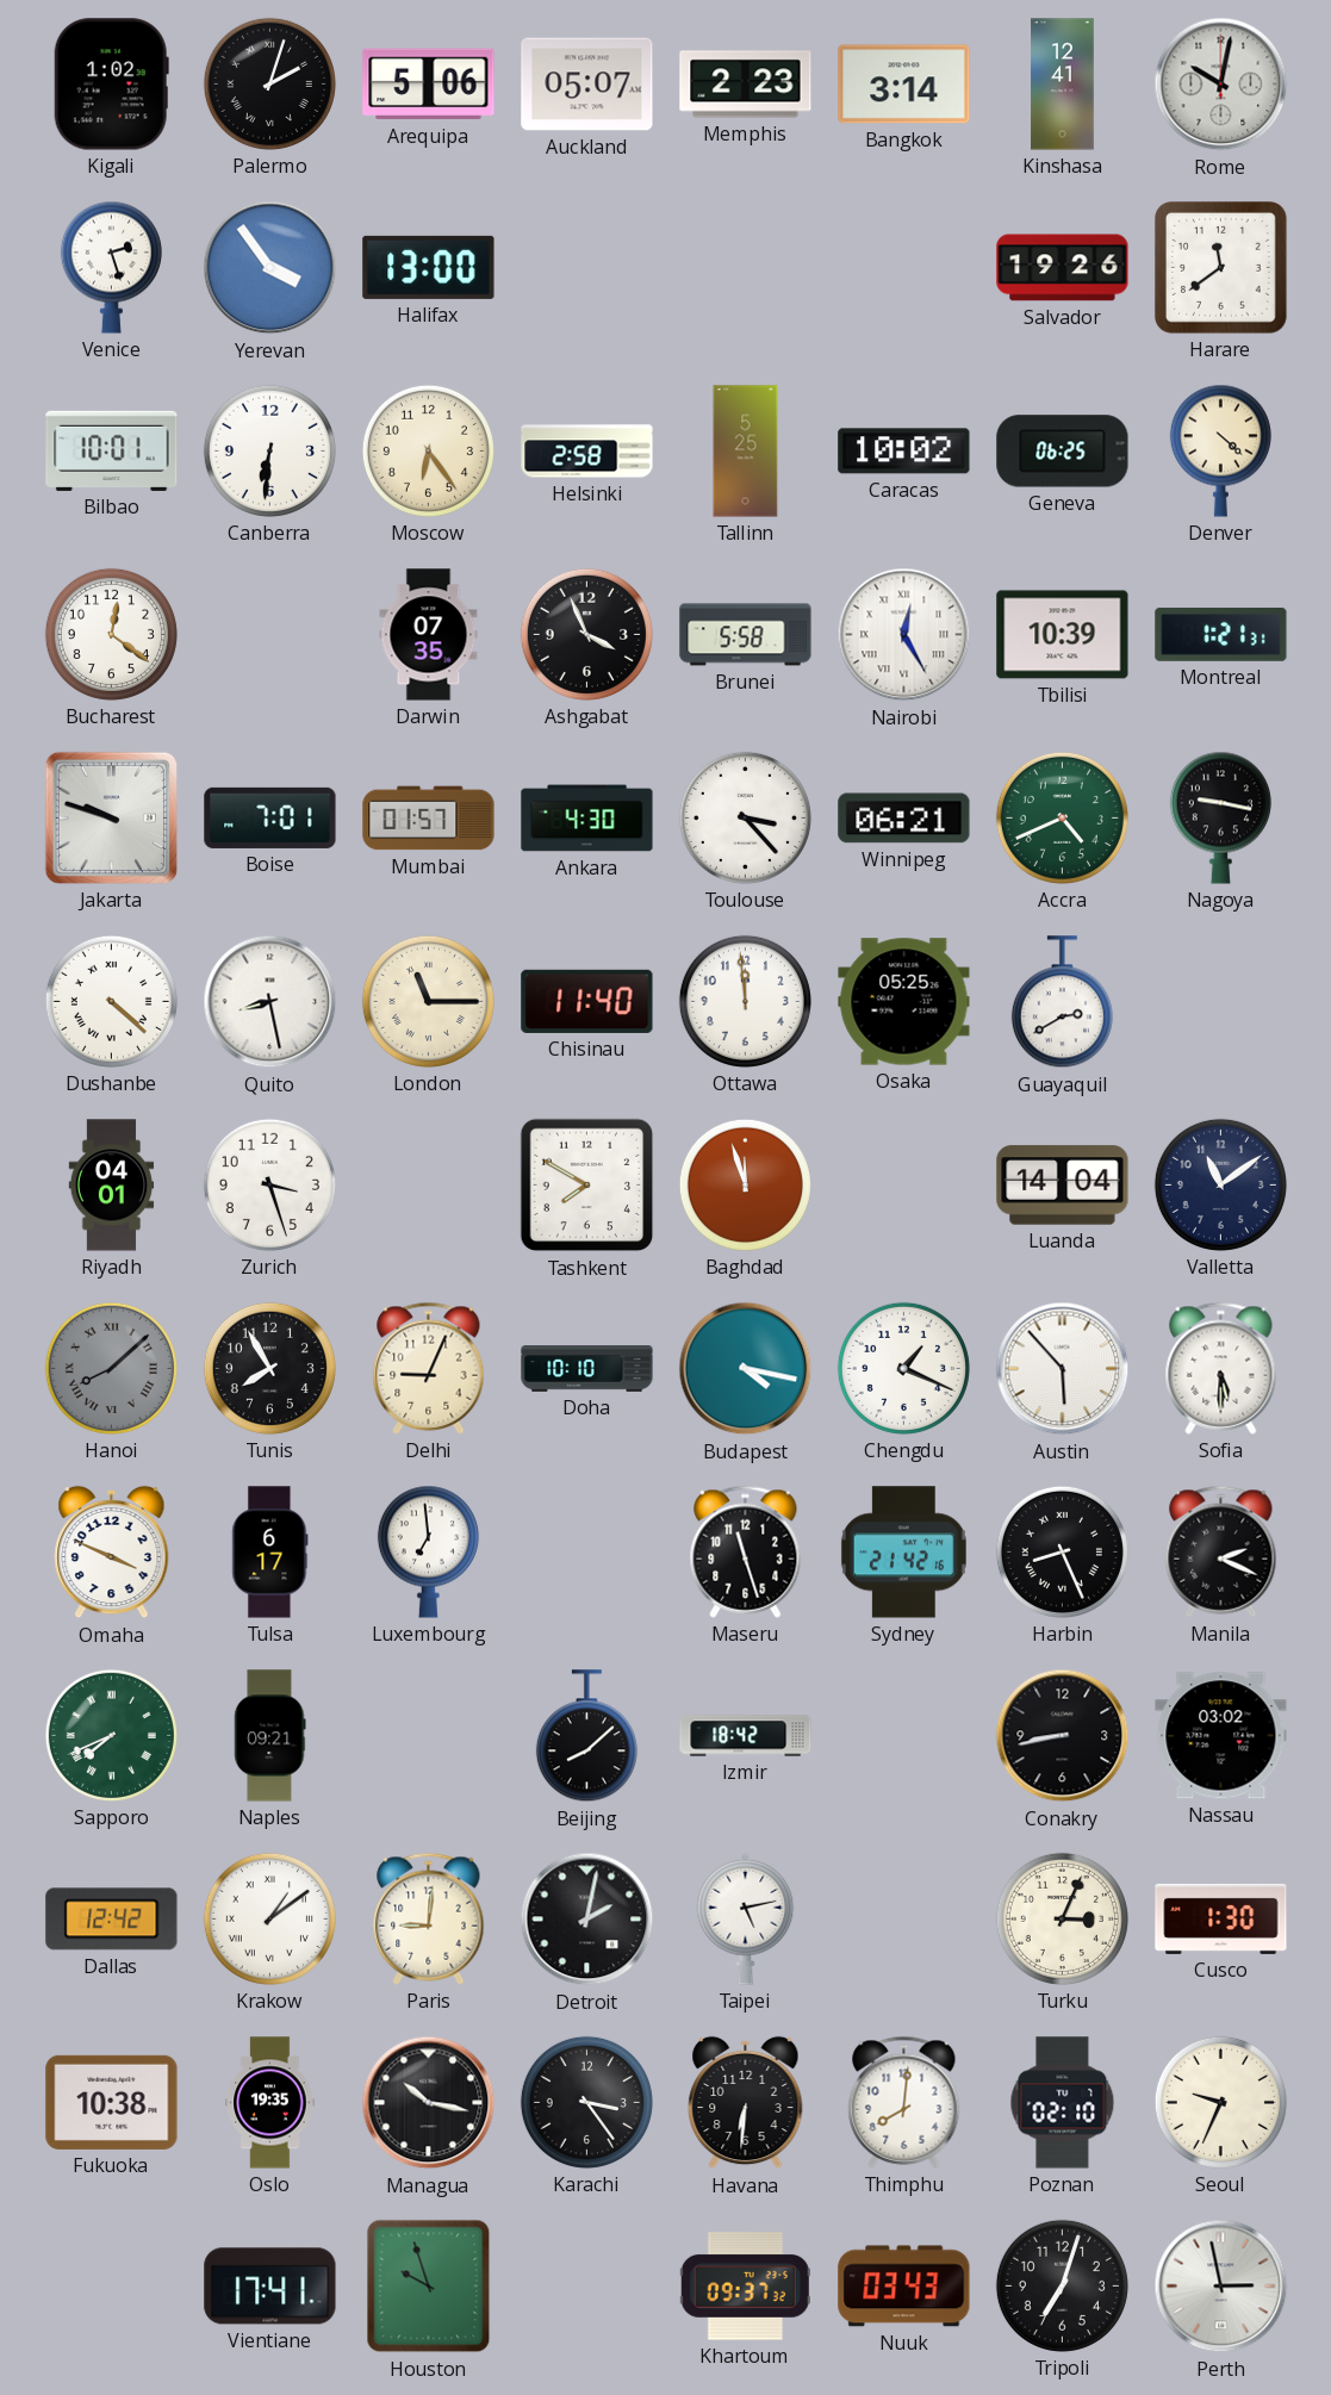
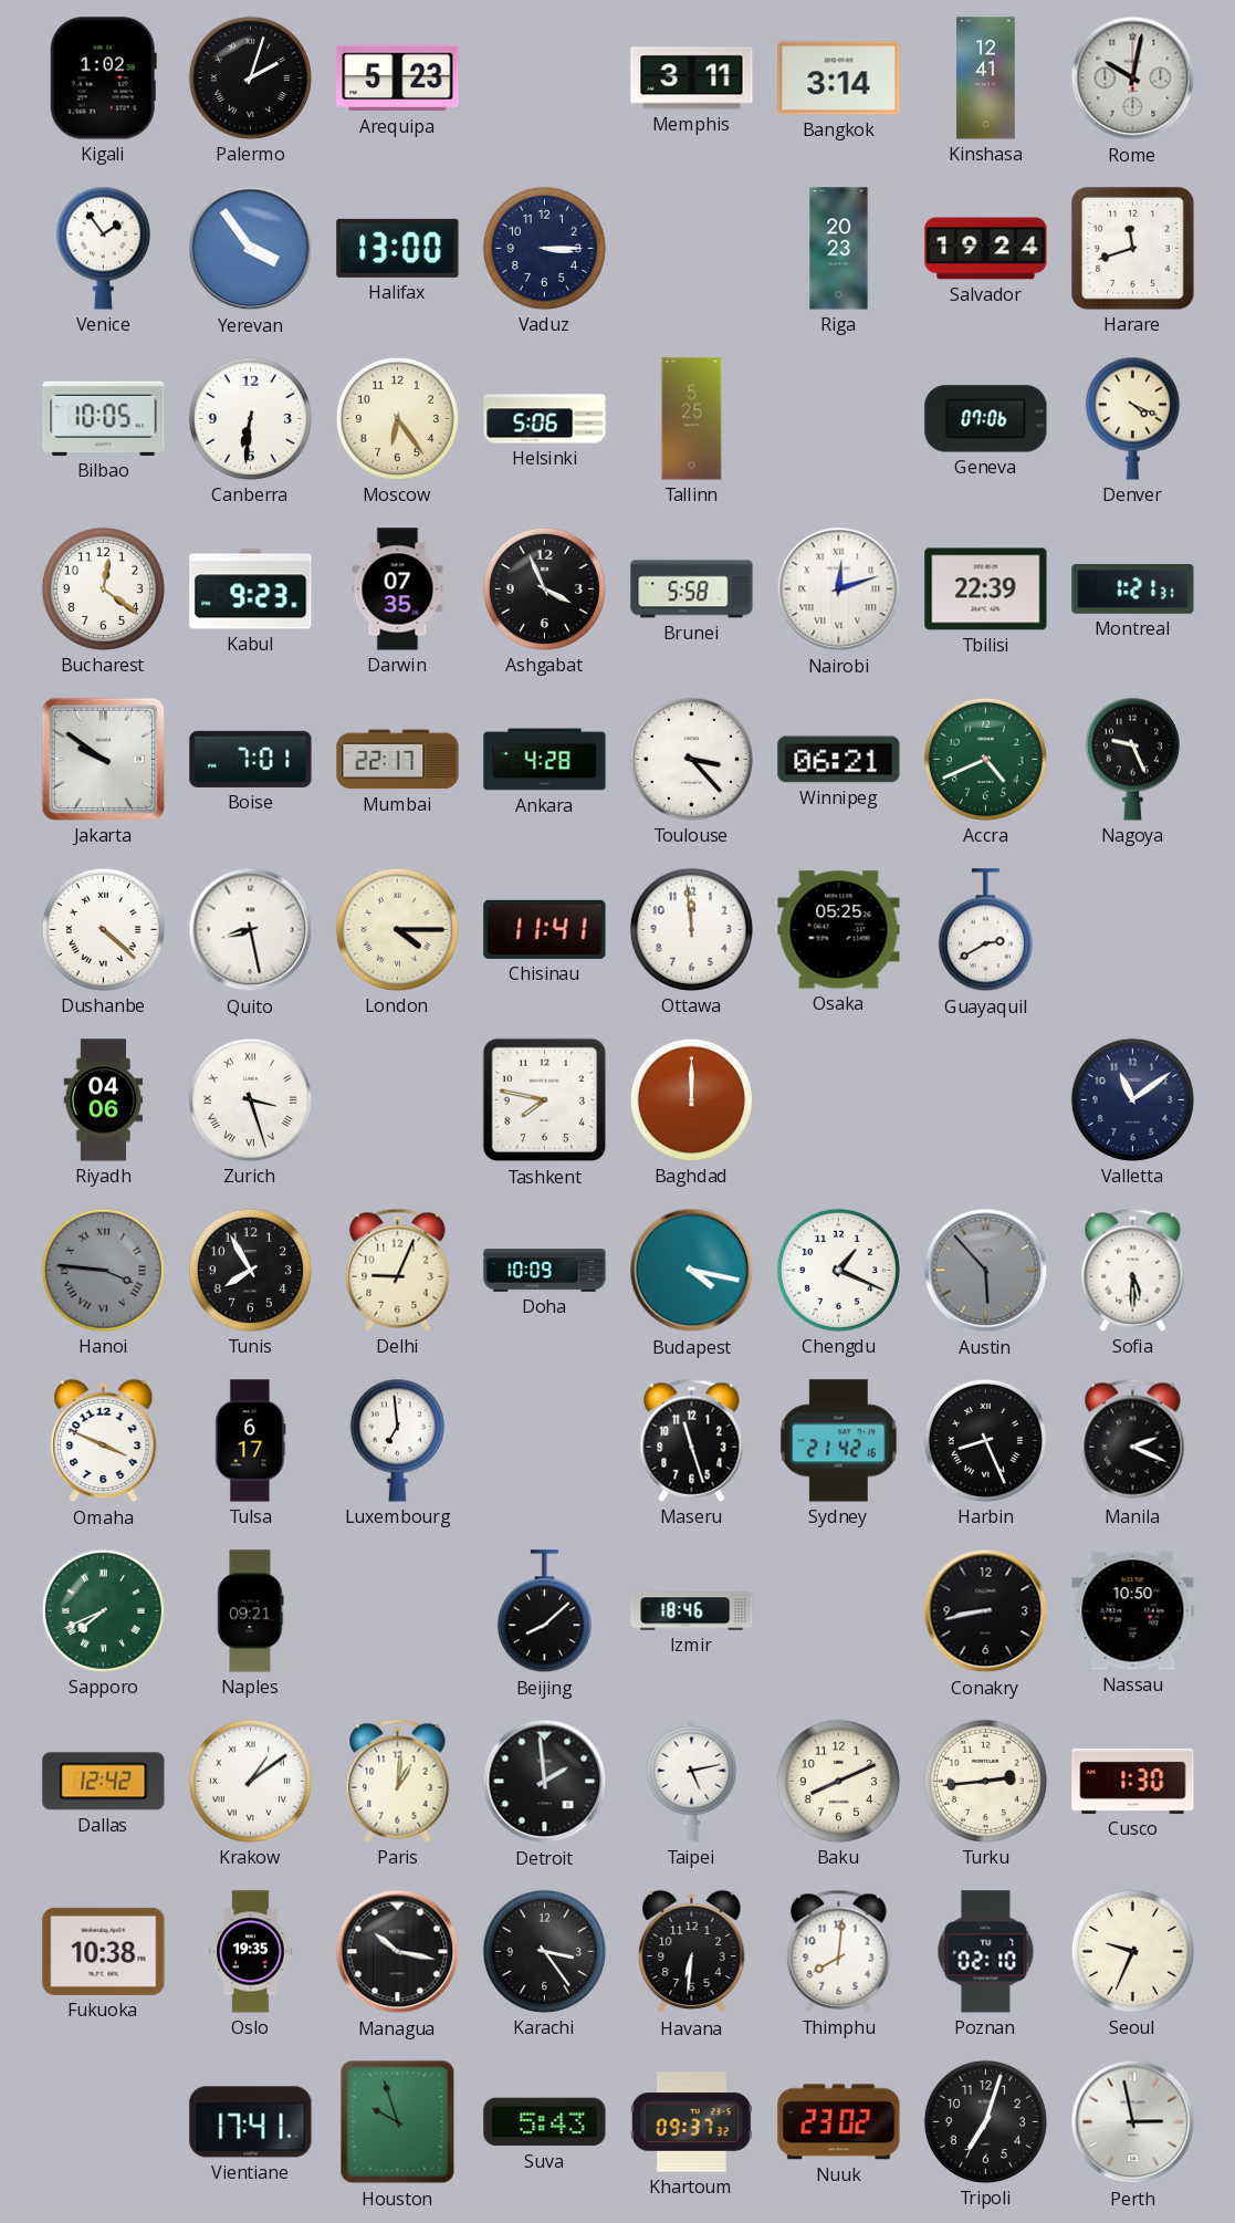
Arequipa: 5:06 -> 5:23 (398, 79)
Auckland: 05:07 -> none (587, 85)
Memphis: 2:23 -> 3:11 (692, 79)
Venice: 2:27 -> 1:54 (103, 248)
Vaduz: none -> 3:15 (544, 248)
Riga: none -> 20:23 (839, 249)
Salvador: 19:26 -> 19:24 (986, 249)
Harare: 11:39 -> 11:42 (1132, 248)
Bilbao: 10:01 -> 10:05 (104, 418)
Helsinki: 2:58 -> 5:06 (545, 419)
Caracas: 10:02 -> none (904, 452)
Geneva: 06:25 -> 07:06 (986, 419)
Denver: 4:22 -> 4:19 (1132, 418)
Kabul: none -> 9:23 (251, 589)
Nairobi: 12:25 -> 12:12 (839, 589)
Tbilisi: 10:39 -> 22:39 (986, 589)
Jakarta: 9:48 -> 9:51 (103, 759)
Mumbai: 01:57 -> 22:17 (398, 760)
Ankara: 4:30 -> 4:28 (545, 760)
Nagoya: 9:17 -> 9:26 (1132, 759)
London: 11:15 -> 4:15 (397, 929)
Chisinau: 11:40 -> 11:41 (545, 929)
Riyadh: 04:01 -> 04:06 (104, 1100)
Zurich numerals: Arabic -> Roman (250, 1099)
Tashkent: 7:50 -> 7:47 (545, 1100)
Baghdad: 11:57 -> 12:00 (691, 1099)
Luanda: 14:04 -> none (1063, 1186)
Hanoi: 8:08 -> 3:46 (103, 1270)
Doha: 10:10 -> 10:09 (545, 1271)
Austin dial: white -> grey (986, 1271)
Izmir: 18:42 -> 18:46 (692, 1611)
Nassau: 03:02 -> 10:50 (1133, 1611)
Paris: 9:01 -> 1:01 (398, 1781)
Detroit: 2:02 -> 1:59 (545, 1782)
Baku: none -> 8:11 (838, 1781)
Turku: 3:04 -> 2:44 (985, 1781)
Suva: none -> 5:43 (545, 2122)
Nuuk: 03:43 -> 23:02 (839, 2122)
